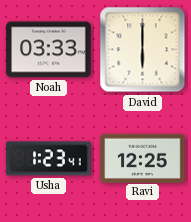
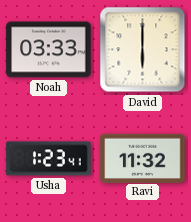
Ravi: 12:25 -> 11:32 (143, 158)
